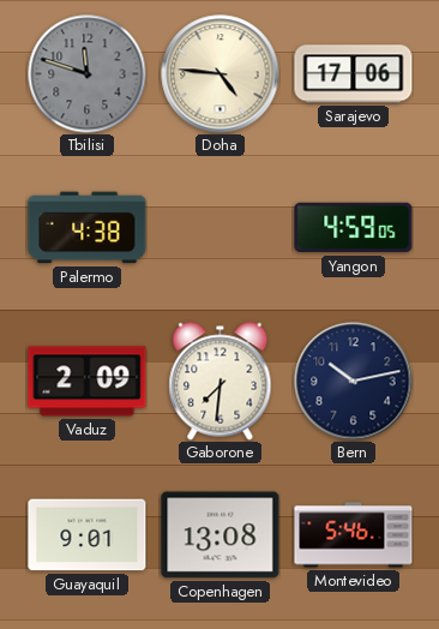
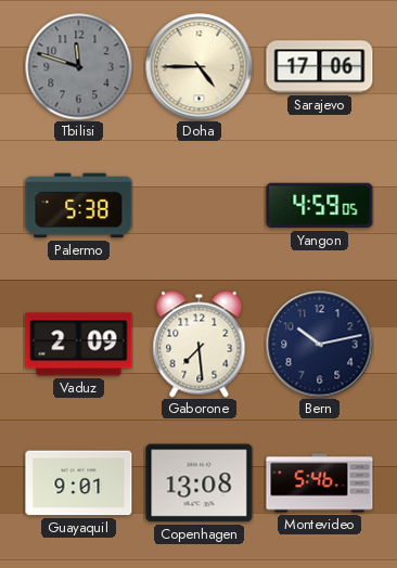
Doha: 4:46 -> 4:45 (200, 67)
Palermo: 4:38 -> 5:38 (79, 206)
Gaborone: 7:31 -> 7:29 (200, 345)
